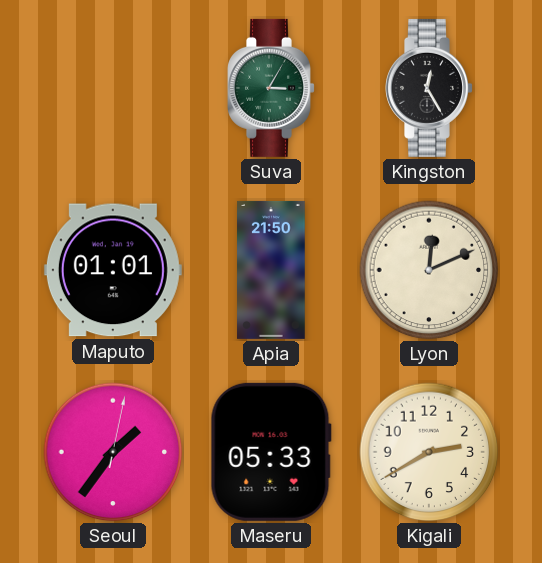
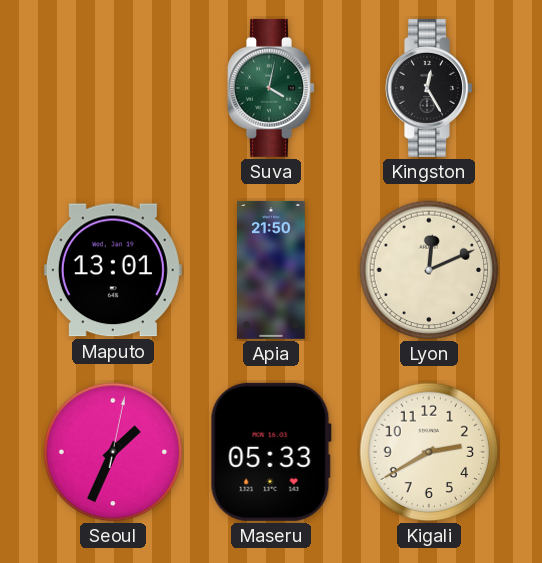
Suva: 3:05 -> 4:02 (272, 88)
Maputo: 01:01 -> 13:01 (113, 270)
Seoul: 1:36 -> 1:34 (113, 452)
